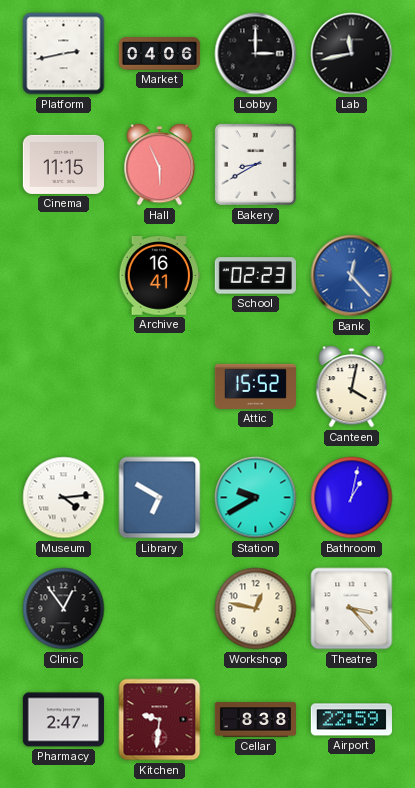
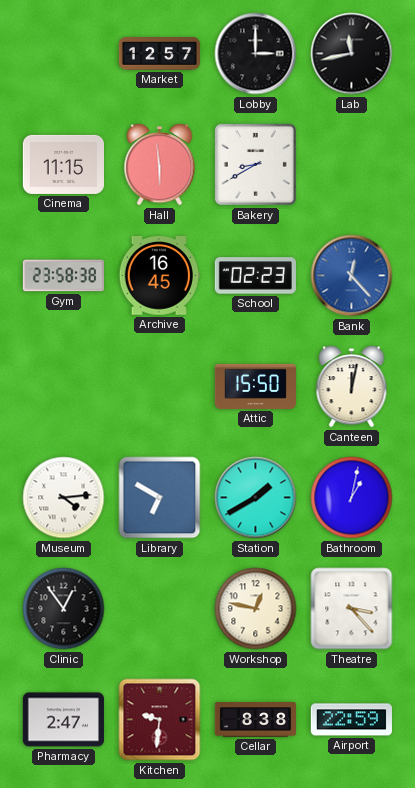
Platform: 2:43 -> none (64, 54)
Market: 04:06 -> 12:57 (159, 54)
Hall: 5:56 -> 5:59 (160, 165)
Gym: none -> 23:58 (63, 276)
Archive: 16:41 -> 16:45 (159, 276)
Attic: 15:52 -> 15:50 (255, 386)
Canteen: 4:02 -> 12:02 (352, 387)
Station: 9:40 -> 1:40 (256, 498)
